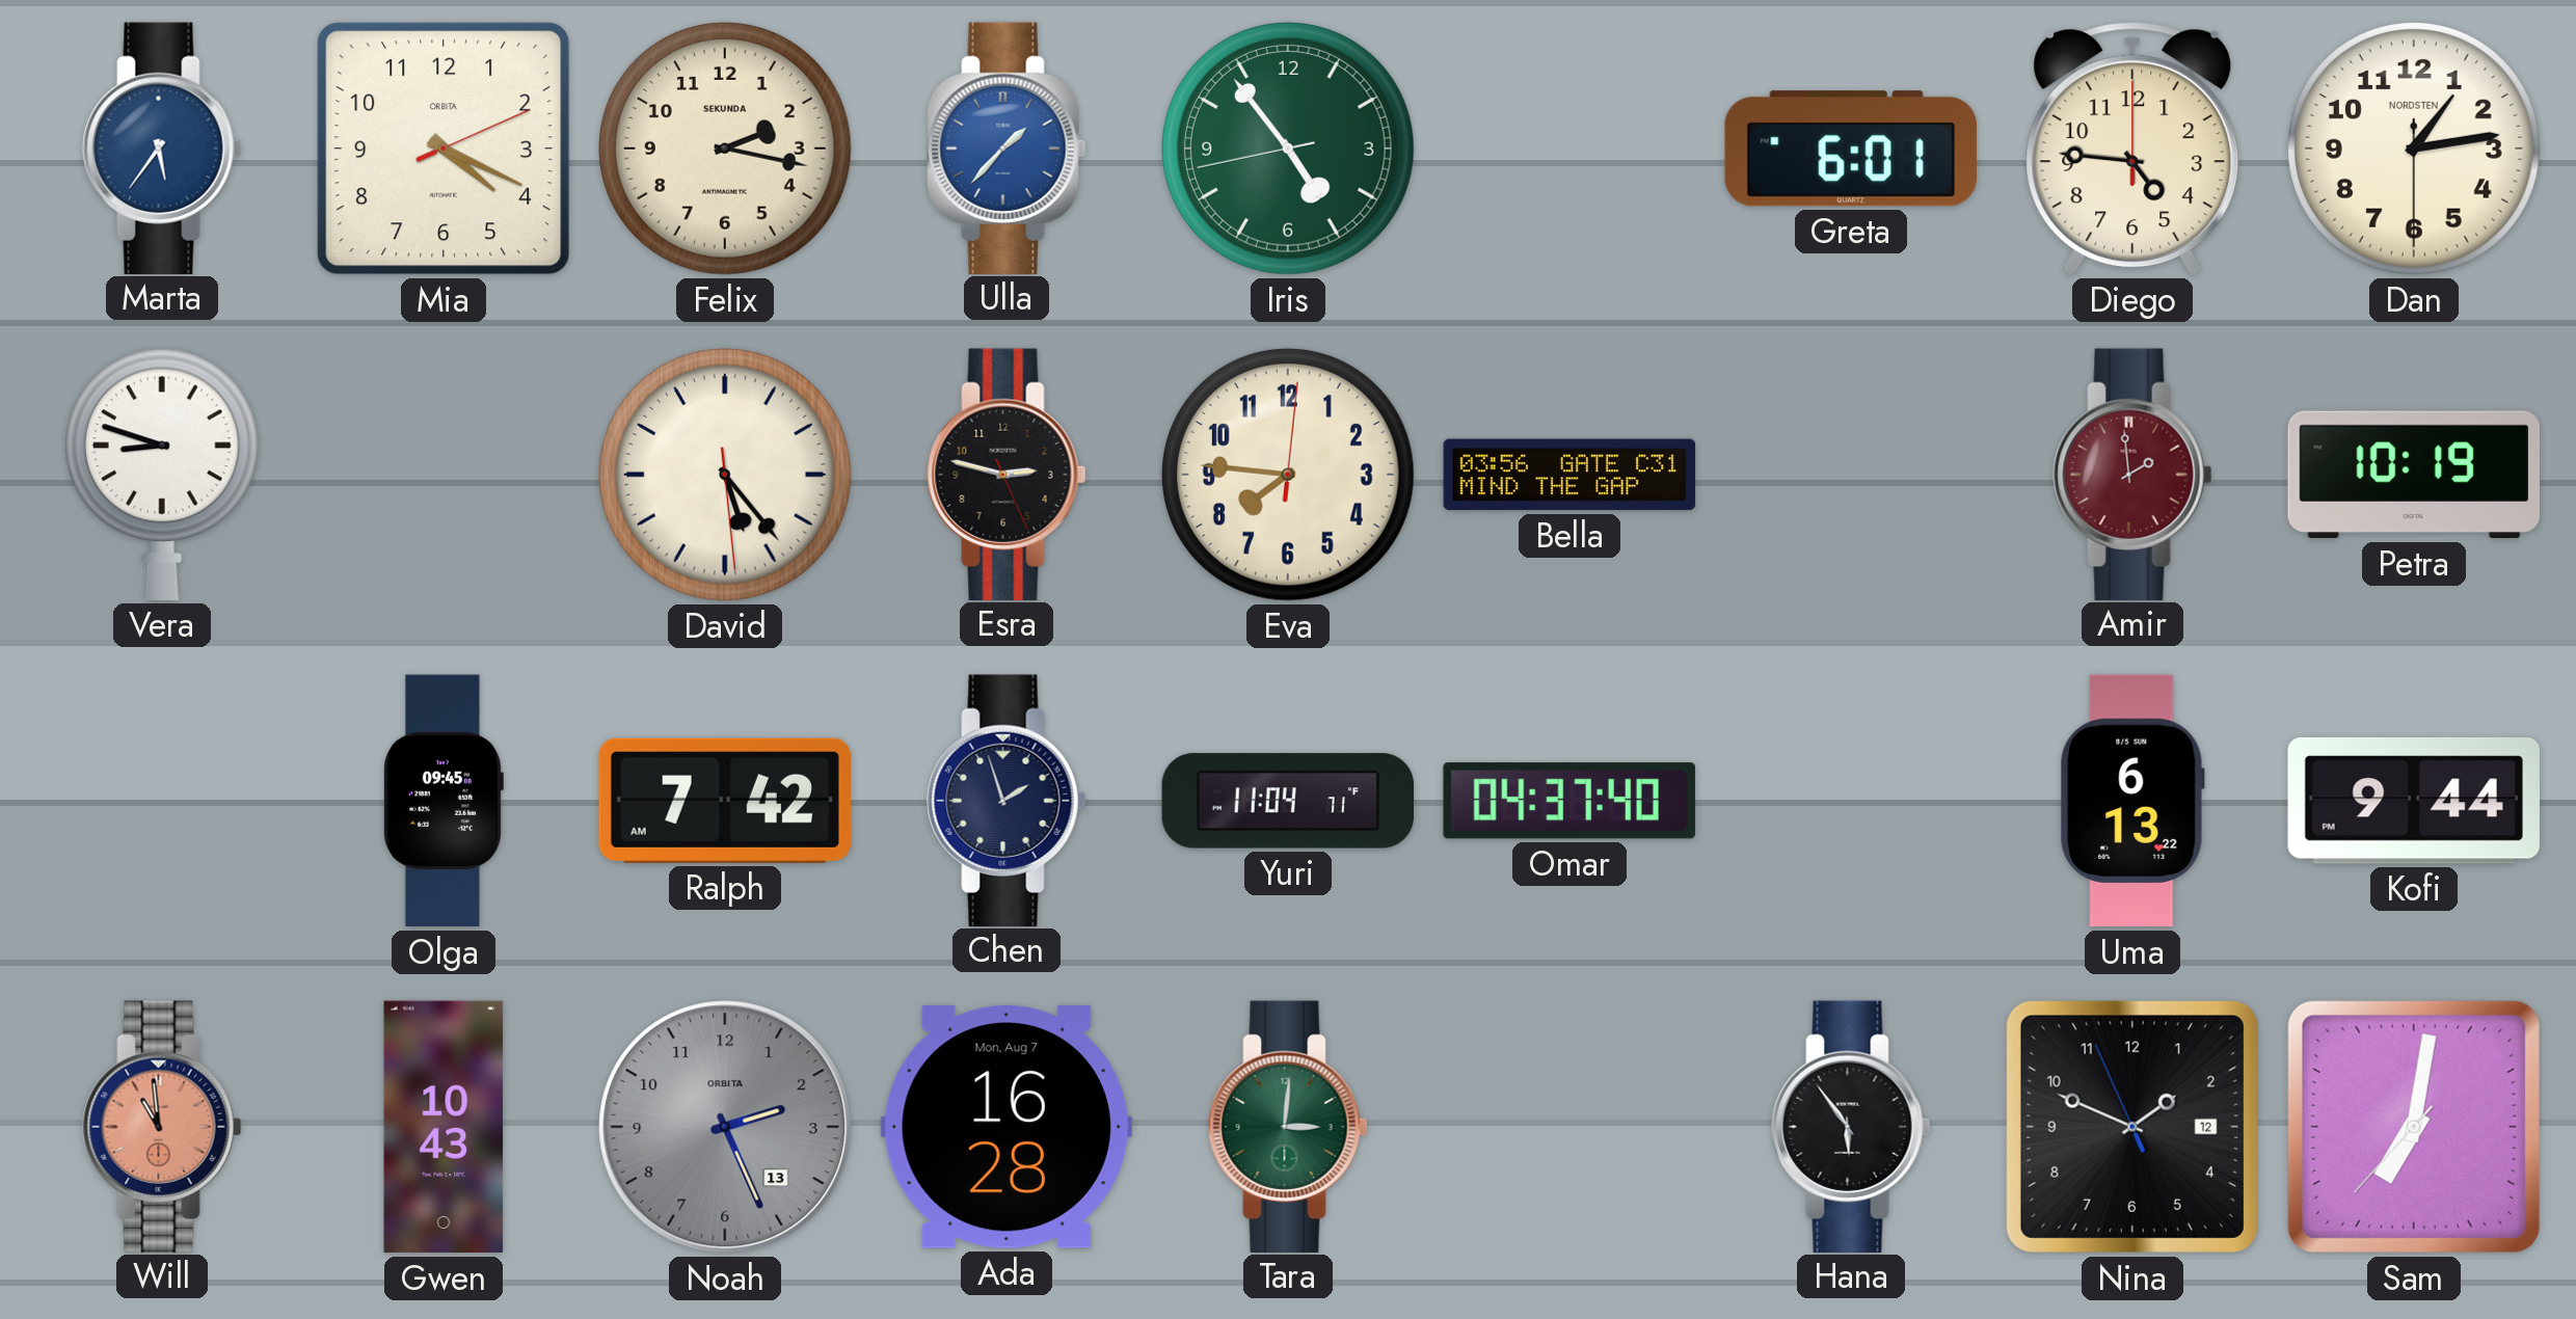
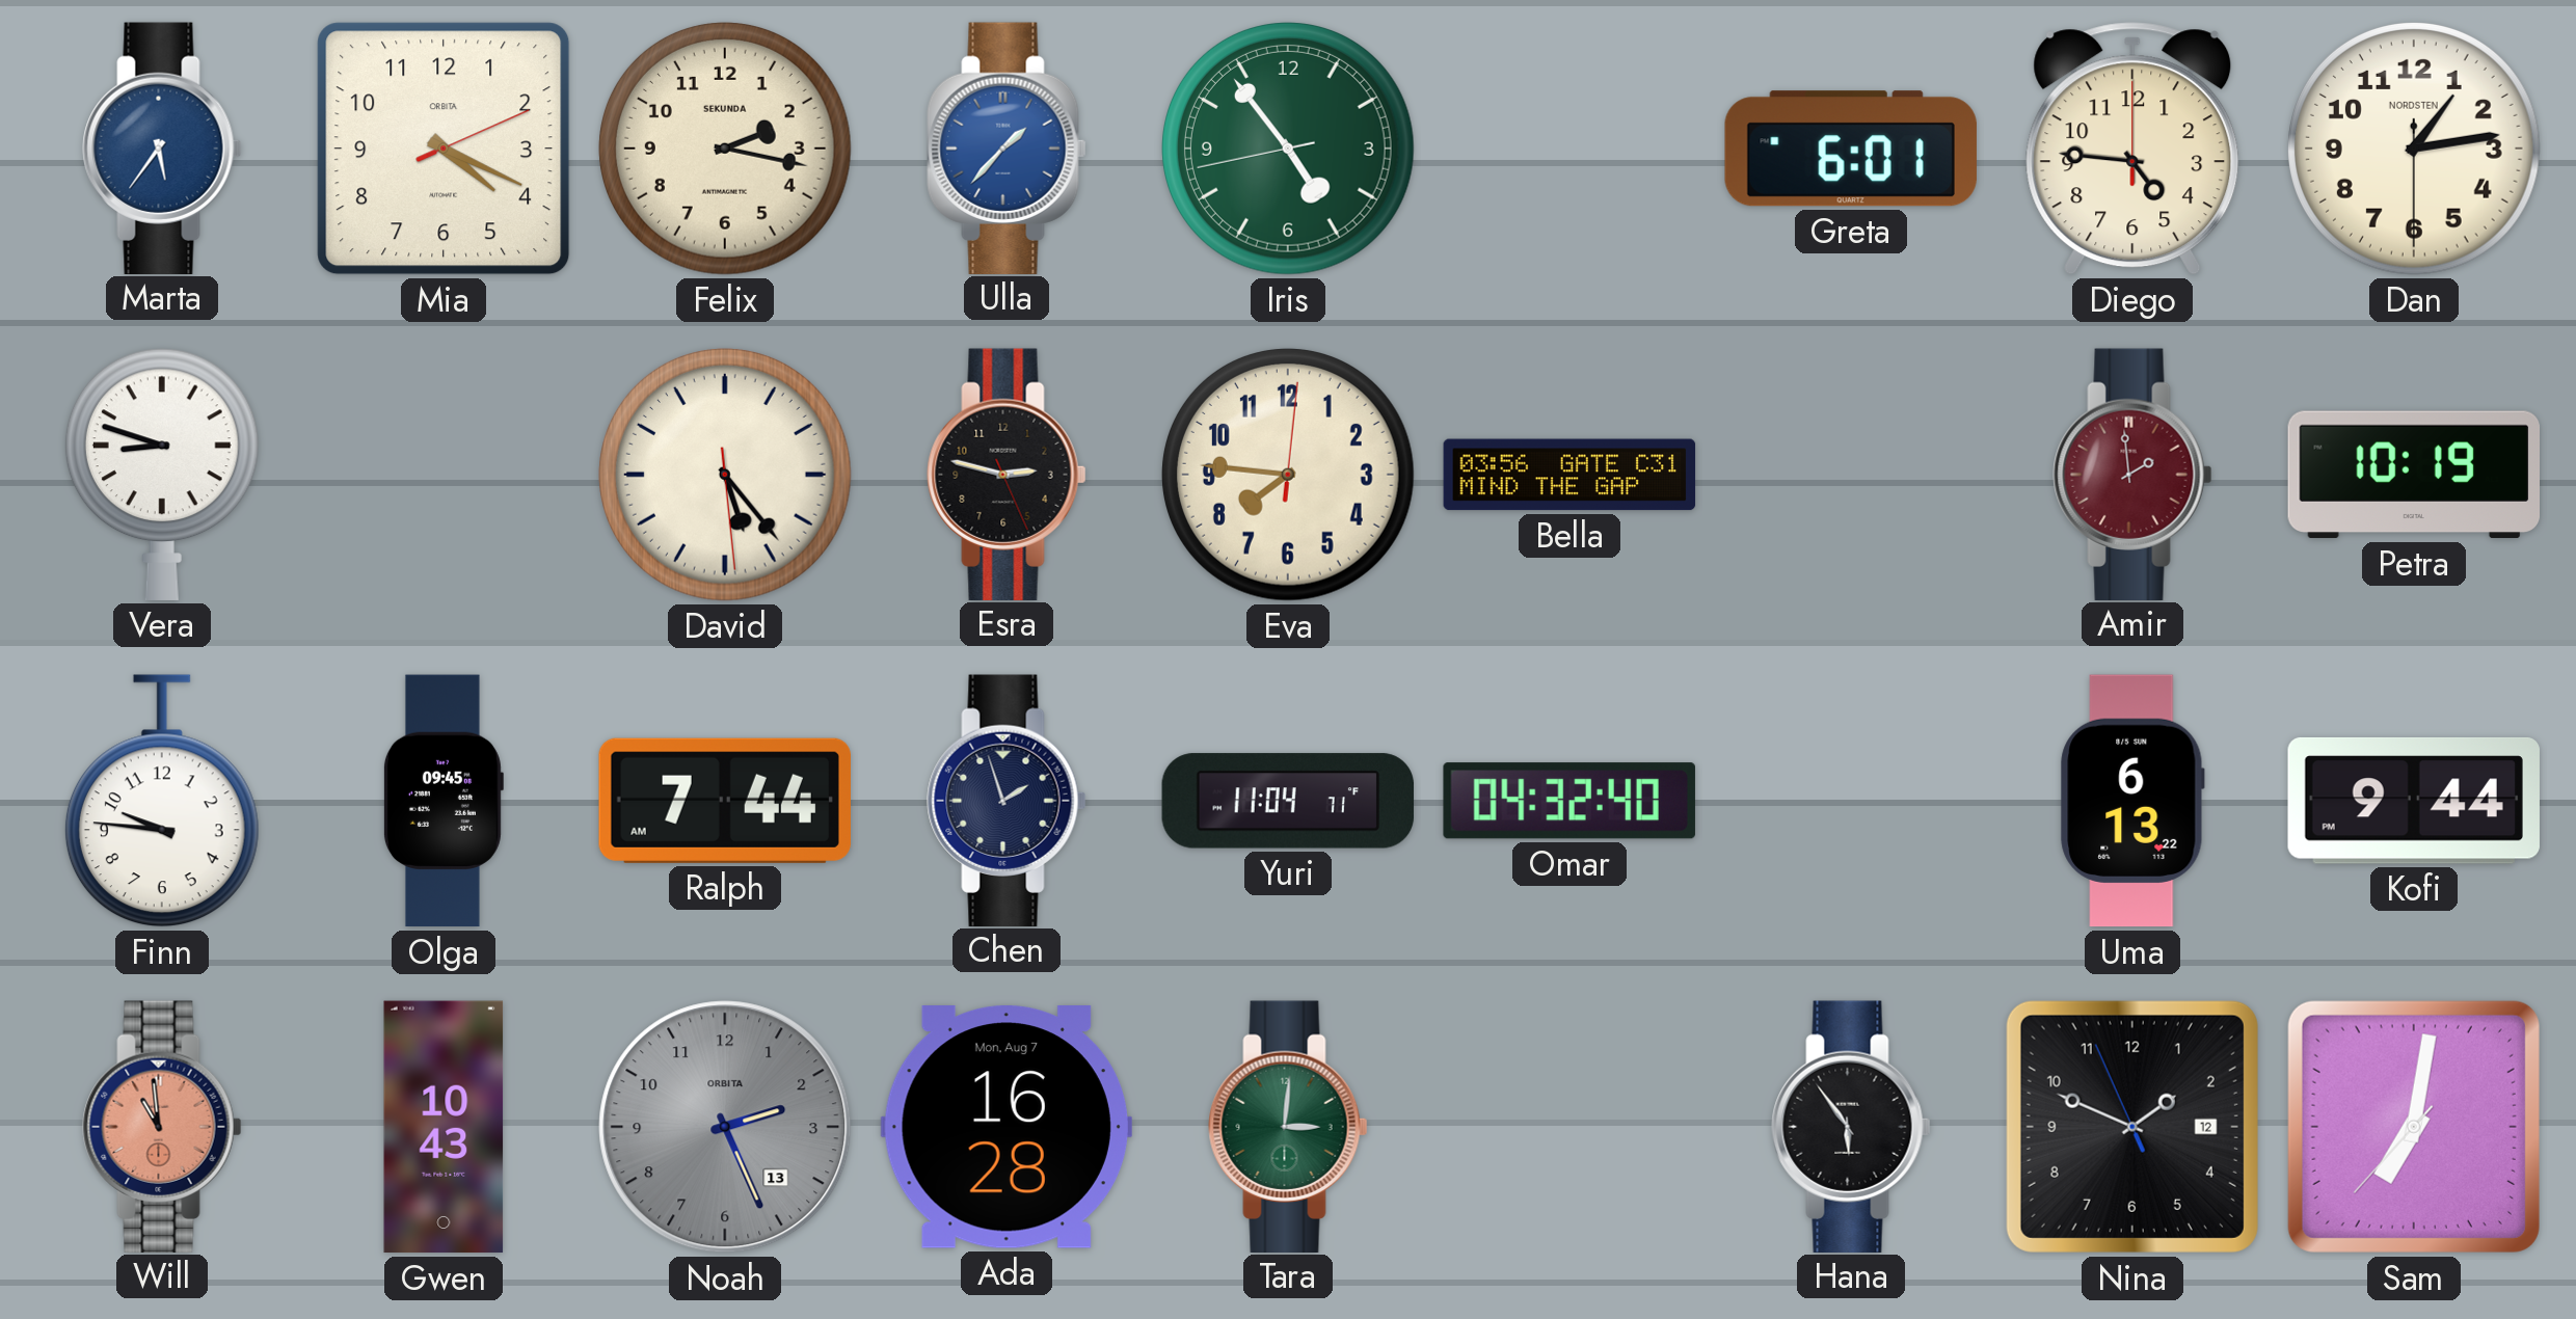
Finn: none -> 9:46 (162, 801)
Ralph: 7:42 -> 7:44 (725, 801)
Omar: 04:37 -> 04:32 (1569, 801)
